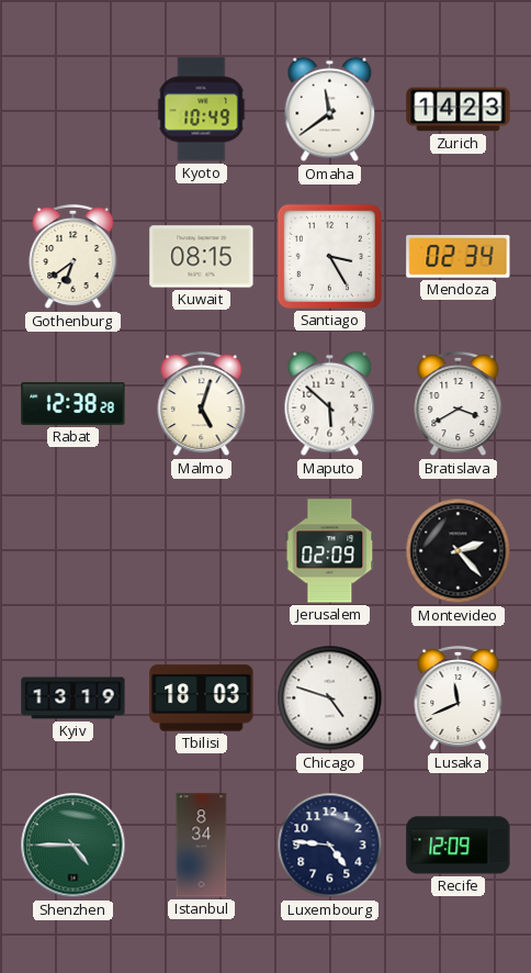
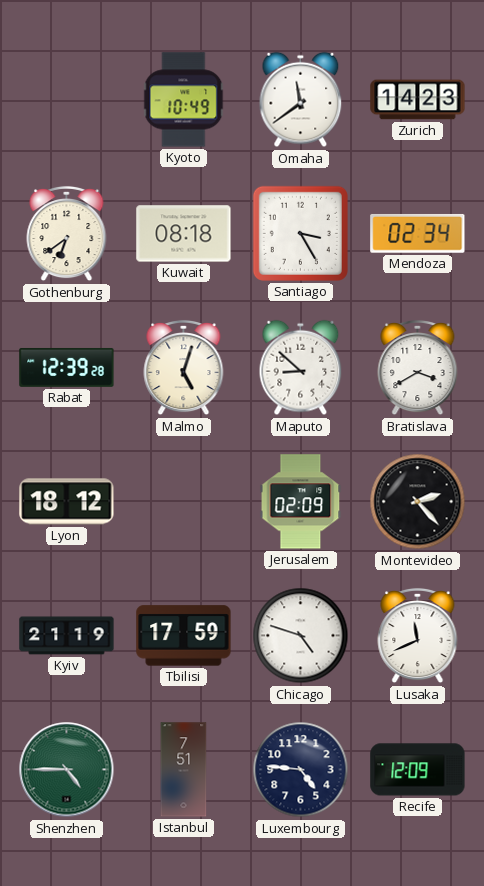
Kuwait: 08:15 -> 08:18 (184, 234)
Rabat: 12:38 -> 12:39 (67, 367)
Maputo: 5:52 -> 8:52 (301, 368)
Lyon: none -> 18:12 (67, 502)
Kyiv: 13:19 -> 21:19 (67, 636)
Tbilisi: 18:03 -> 17:59 (184, 636)
Istanbul: 8:34 -> 7:51 (184, 770)
